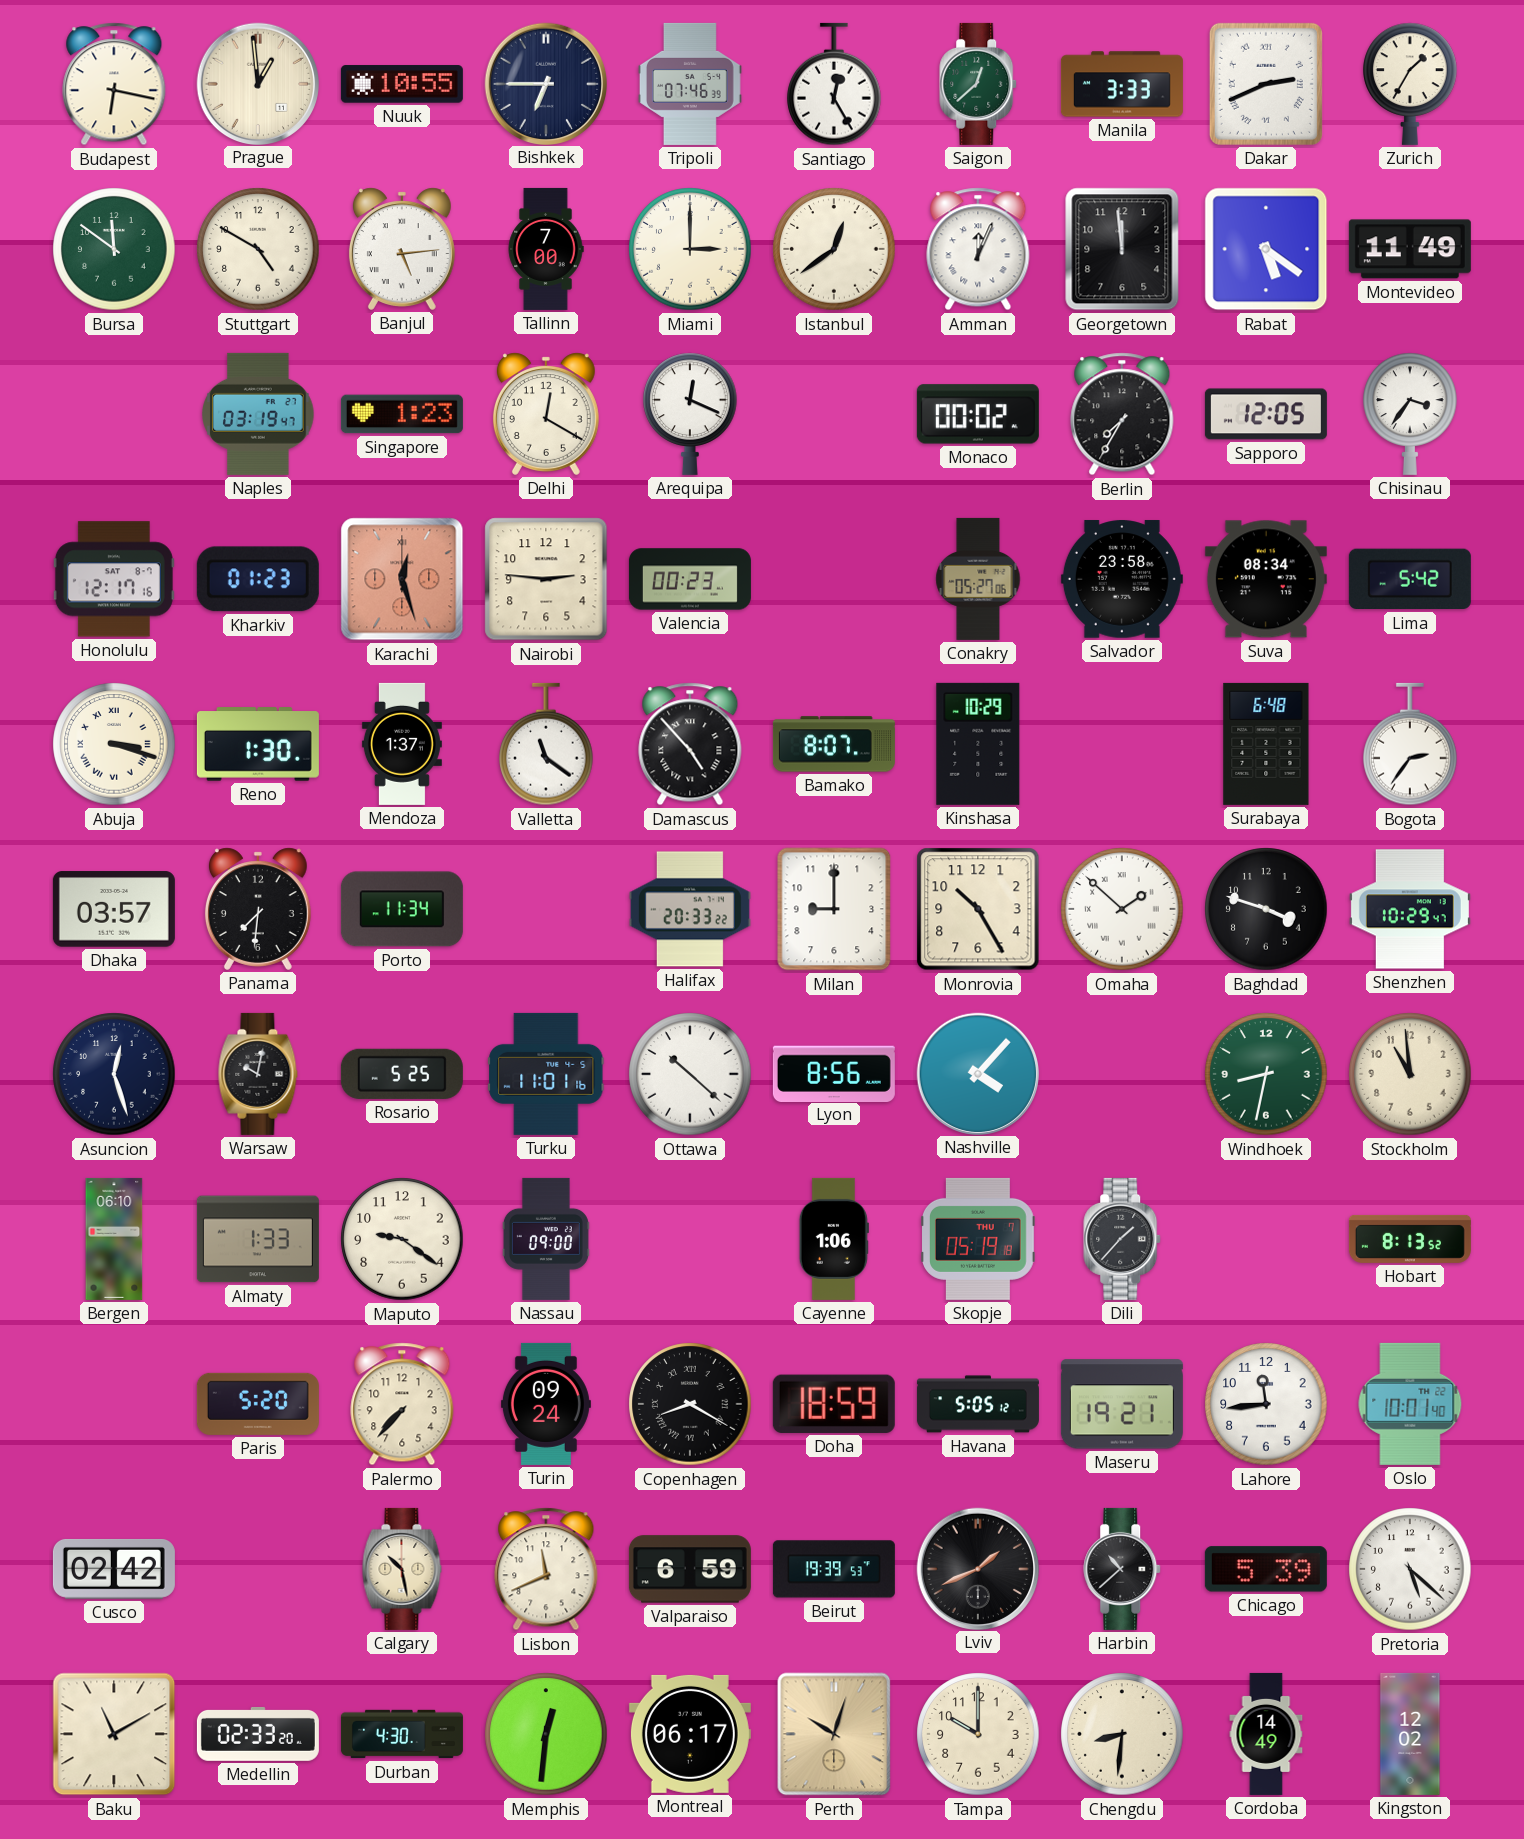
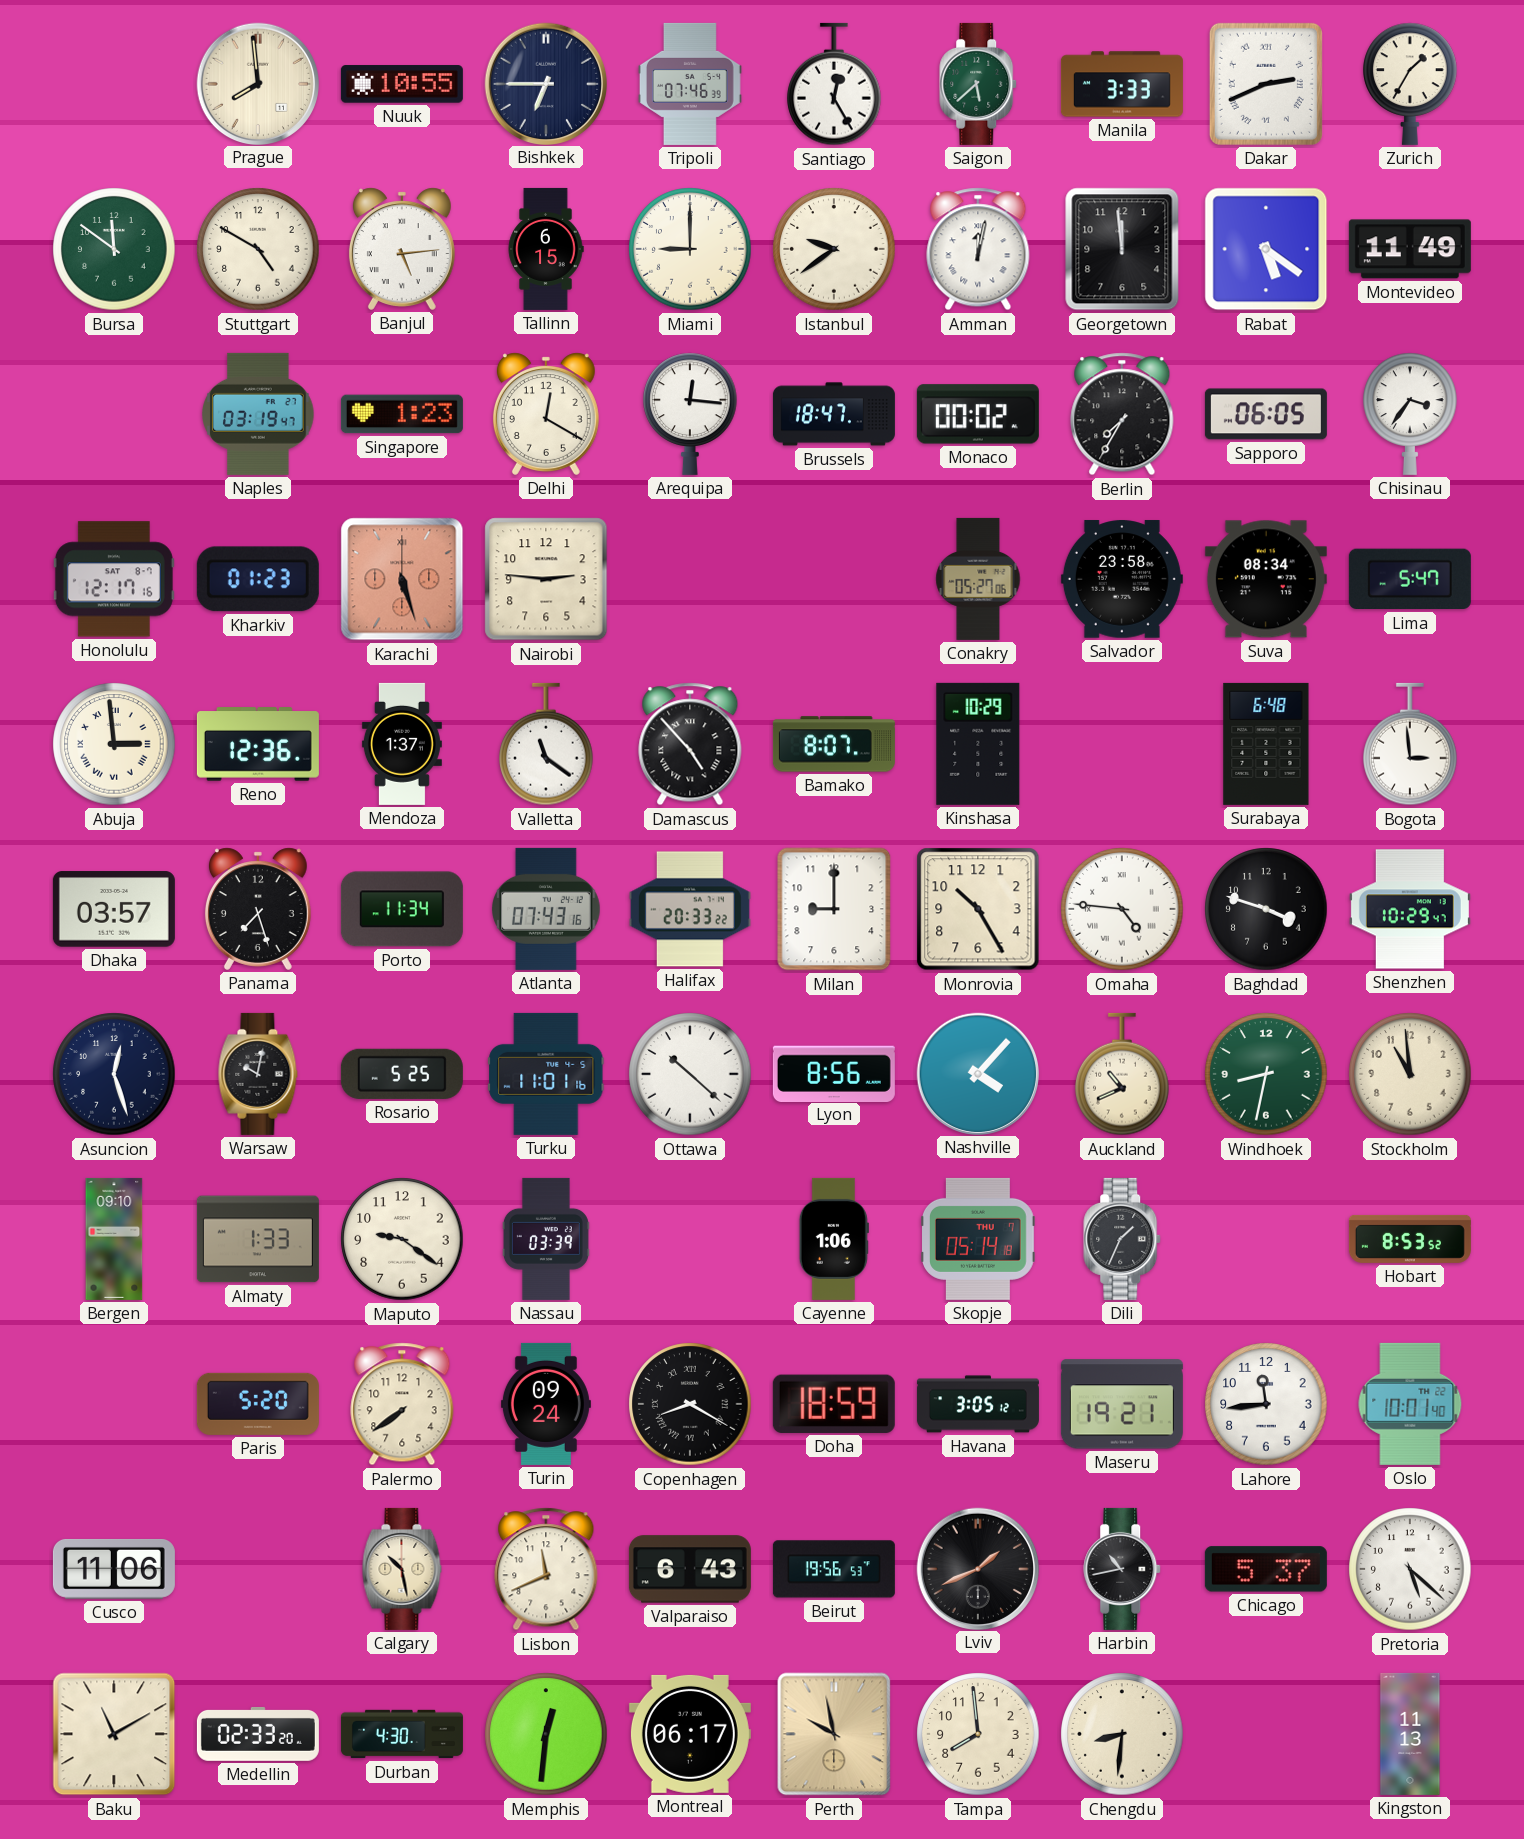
Budapest: 6:17 -> none (114, 84)
Prague: 12:59 -> 7:59 (257, 83)
Saigon: 12:38 -> 5:38 (979, 84)
Tallinn: 7:00 -> 6:15 (546, 249)
Miami: 3:00 -> 9:00 (690, 249)
Istanbul: 12:39 -> 9:39 (834, 249)
Amman: 12:04 -> 12:02 (978, 249)
Arequipa: 12:19 -> 12:16 (690, 414)
Brussels: none -> 18:47 (834, 414)
Sapporo: 12:05 -> 06:05 (1266, 414)
Karachi: 12:27 -> 5:27 (402, 579)
Valencia: 00:23 -> none (690, 579)
Lima: 5:42 -> 5:47 (1410, 579)
Abuja: 3:18 -> 2:59 (114, 744)
Reno: 1:30 -> 12:36 (258, 744)
Bogota: 2:36 -> 2:59 (1410, 744)
Panama: 7:31 -> 7:27 (258, 909)
Atlanta: none -> 07:43 (547, 909)
Omaha: 1:52 -> 4:46 (1122, 909)
Auckland: none -> 10:41 (1122, 1074)
Bergen: 06:10 -> 09:10 (114, 1239)
Nassau: 09:00 -> 03:39 (546, 1239)
Skopje: 05:19 -> 05:14 (979, 1239)
Dili: 1:37 -> 1:34 (1123, 1239)
Hobart: 8:13 -> 8:53 (1410, 1239)
Palermo: 7:37 -> 7:39 (402, 1404)
Havana: 5:05 -> 3:05 (978, 1404)
Cusco: 02:42 -> 11:06 (114, 1569)
Valparaiso: 6:59 -> 6:43 (690, 1569)
Beirut: 19:39 -> 19:56 (834, 1569)
Harbin: 10:38 -> 10:43 (1123, 1569)
Chicago: 5:39 -> 5:37 (1266, 1569)
Perth: 10:03 -> 9:58 (834, 1734)
Tampa: 10:00 -> 7:59 (978, 1734)
Cordoba: 14:49 -> none (1266, 1734)
Kingston: 12:02 -> 11:13 (1410, 1734)
